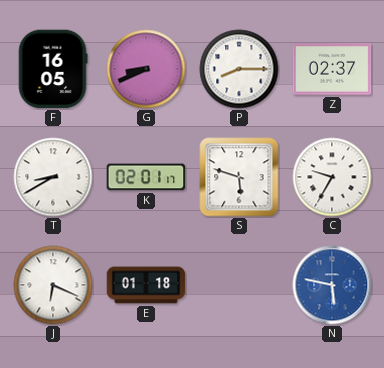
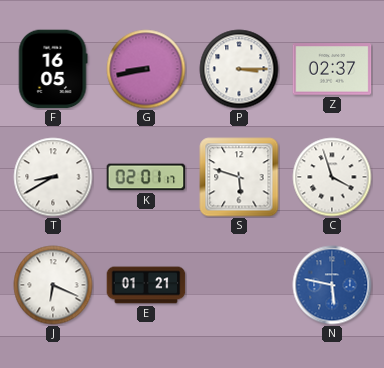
G: 8:41 -> 8:43 (146, 69)
P: 8:15 -> 3:15 (239, 69)
C: 9:35 -> 3:57 (332, 177)
E: 01:18 -> 01:21 (146, 285)
